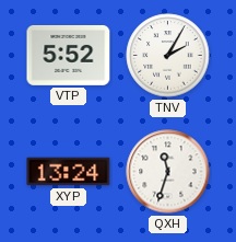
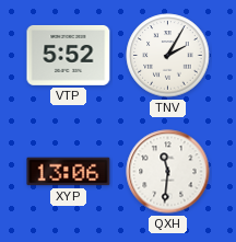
XYP: 13:24 -> 13:06 (69, 172)
QXH: 11:33 -> 11:31 (168, 172)
